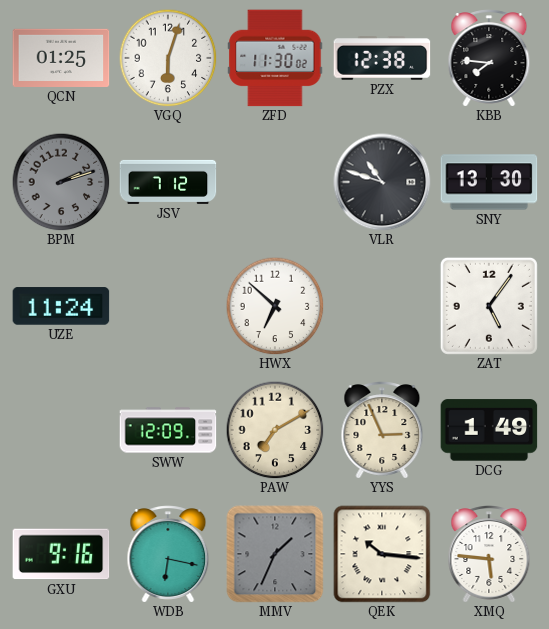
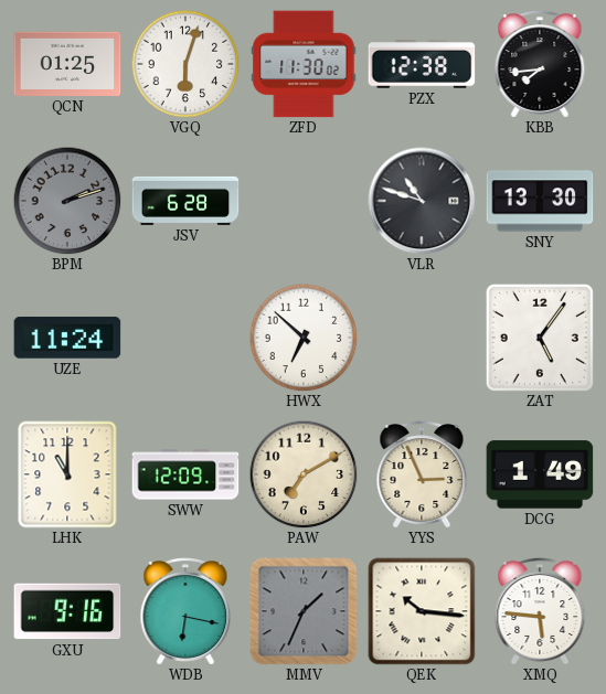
KBB: 7:46 -> 7:44 (540, 64)
JSV: 7:12 -> 6:28 (185, 201)
LHK: none -> 11:00 (67, 474)
